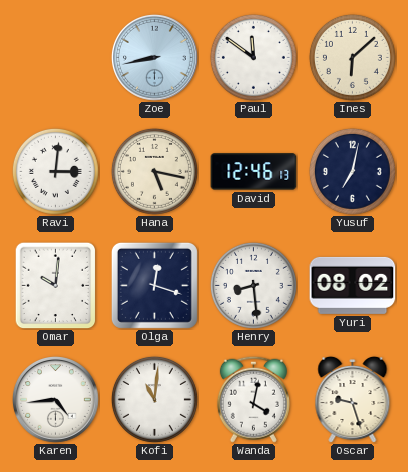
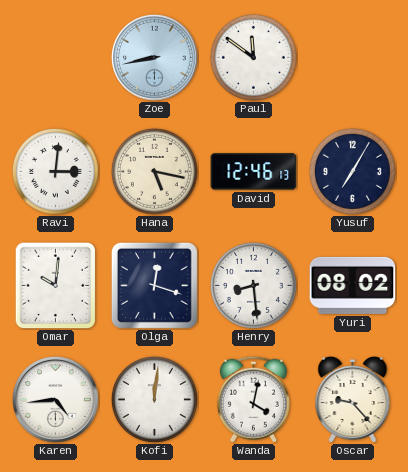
Ines: 6:08 -> none (352, 57)
Yusuf: 7:02 -> 7:05 (352, 171)
Kofi: 11:01 -> 12:01 (154, 399)
Oscar: 9:27 -> 9:23 (353, 399)
